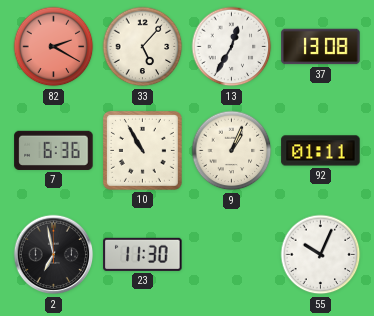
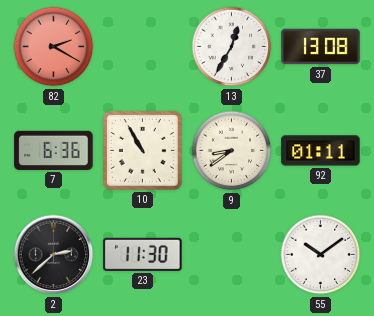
33: 5:07 -> none (143, 47)
9: 1:04 -> 8:39 (232, 151)
2: 6:58 -> 2:38 (54, 255)
55: 10:04 -> 10:09 (321, 255)
